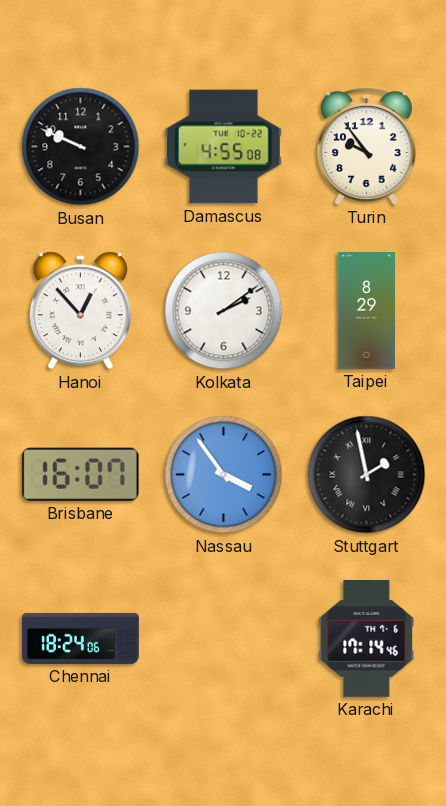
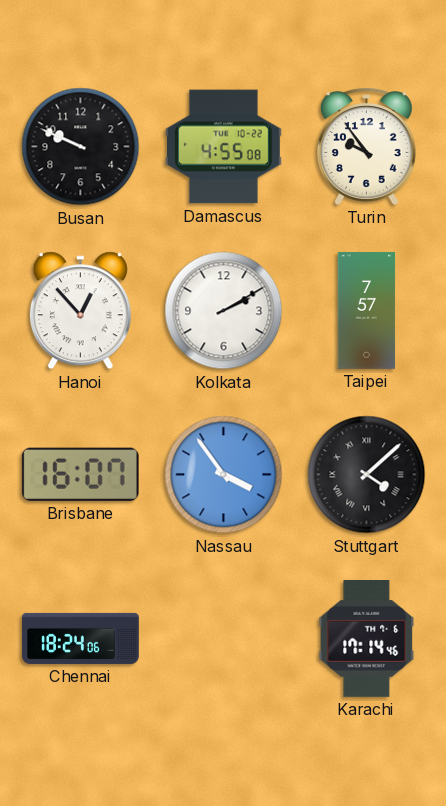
Kolkata: 2:09 -> 2:10 (224, 311)
Taipei: 8:29 -> 7:57 (367, 311)
Stuttgart: 1:58 -> 4:08 (367, 475)
